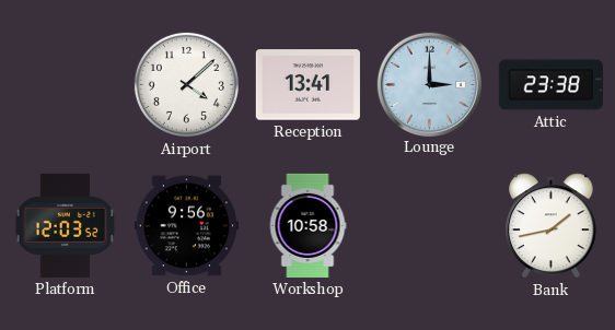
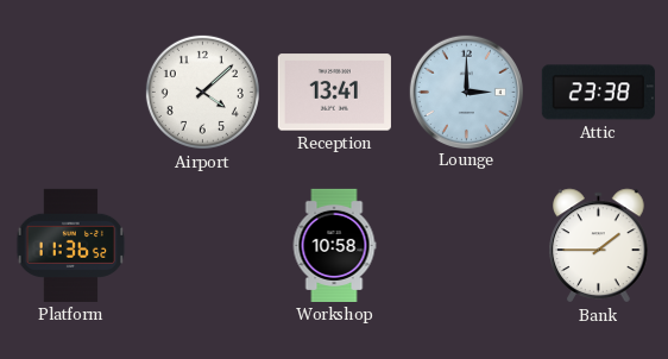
Platform: 12:03 -> 11:36 (71, 245)
Office: 9:56 -> none (186, 226)
Bank: 1:43 -> 1:45 (599, 246)
